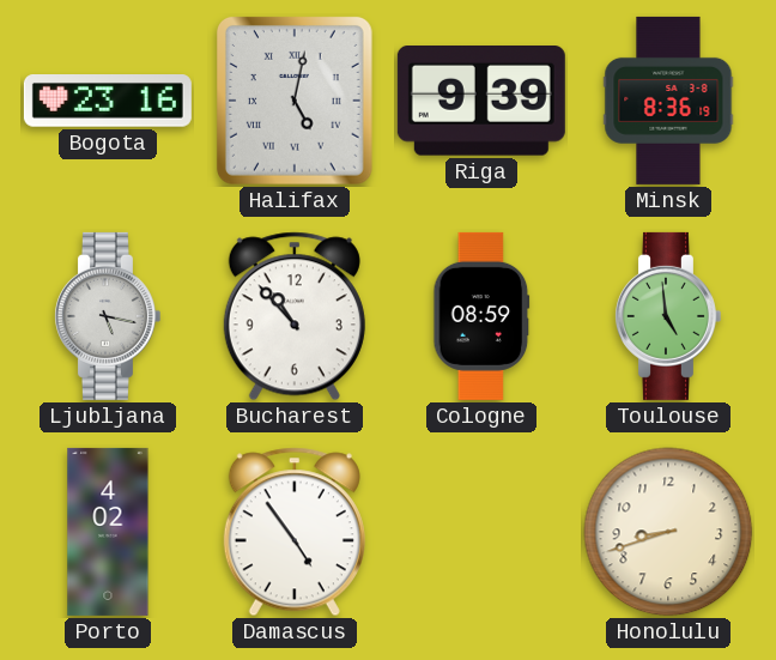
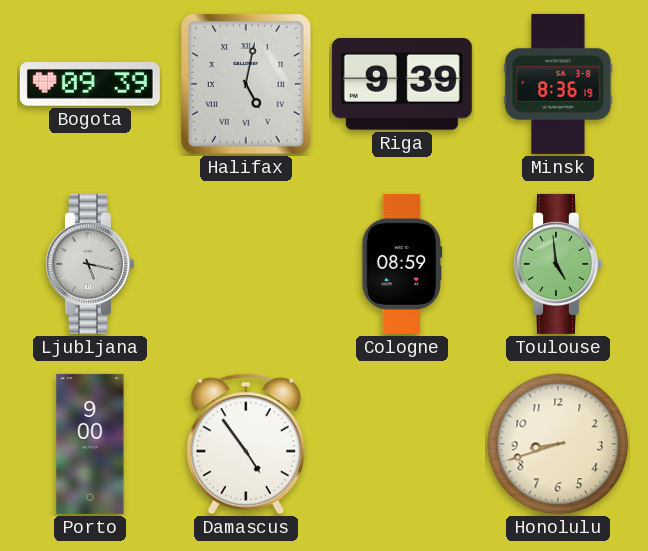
Bogota: 23:16 -> 09:39 (90, 84)
Bucharest: 10:53 -> none (295, 316)
Porto: 4:02 -> 9:00 (90, 444)
